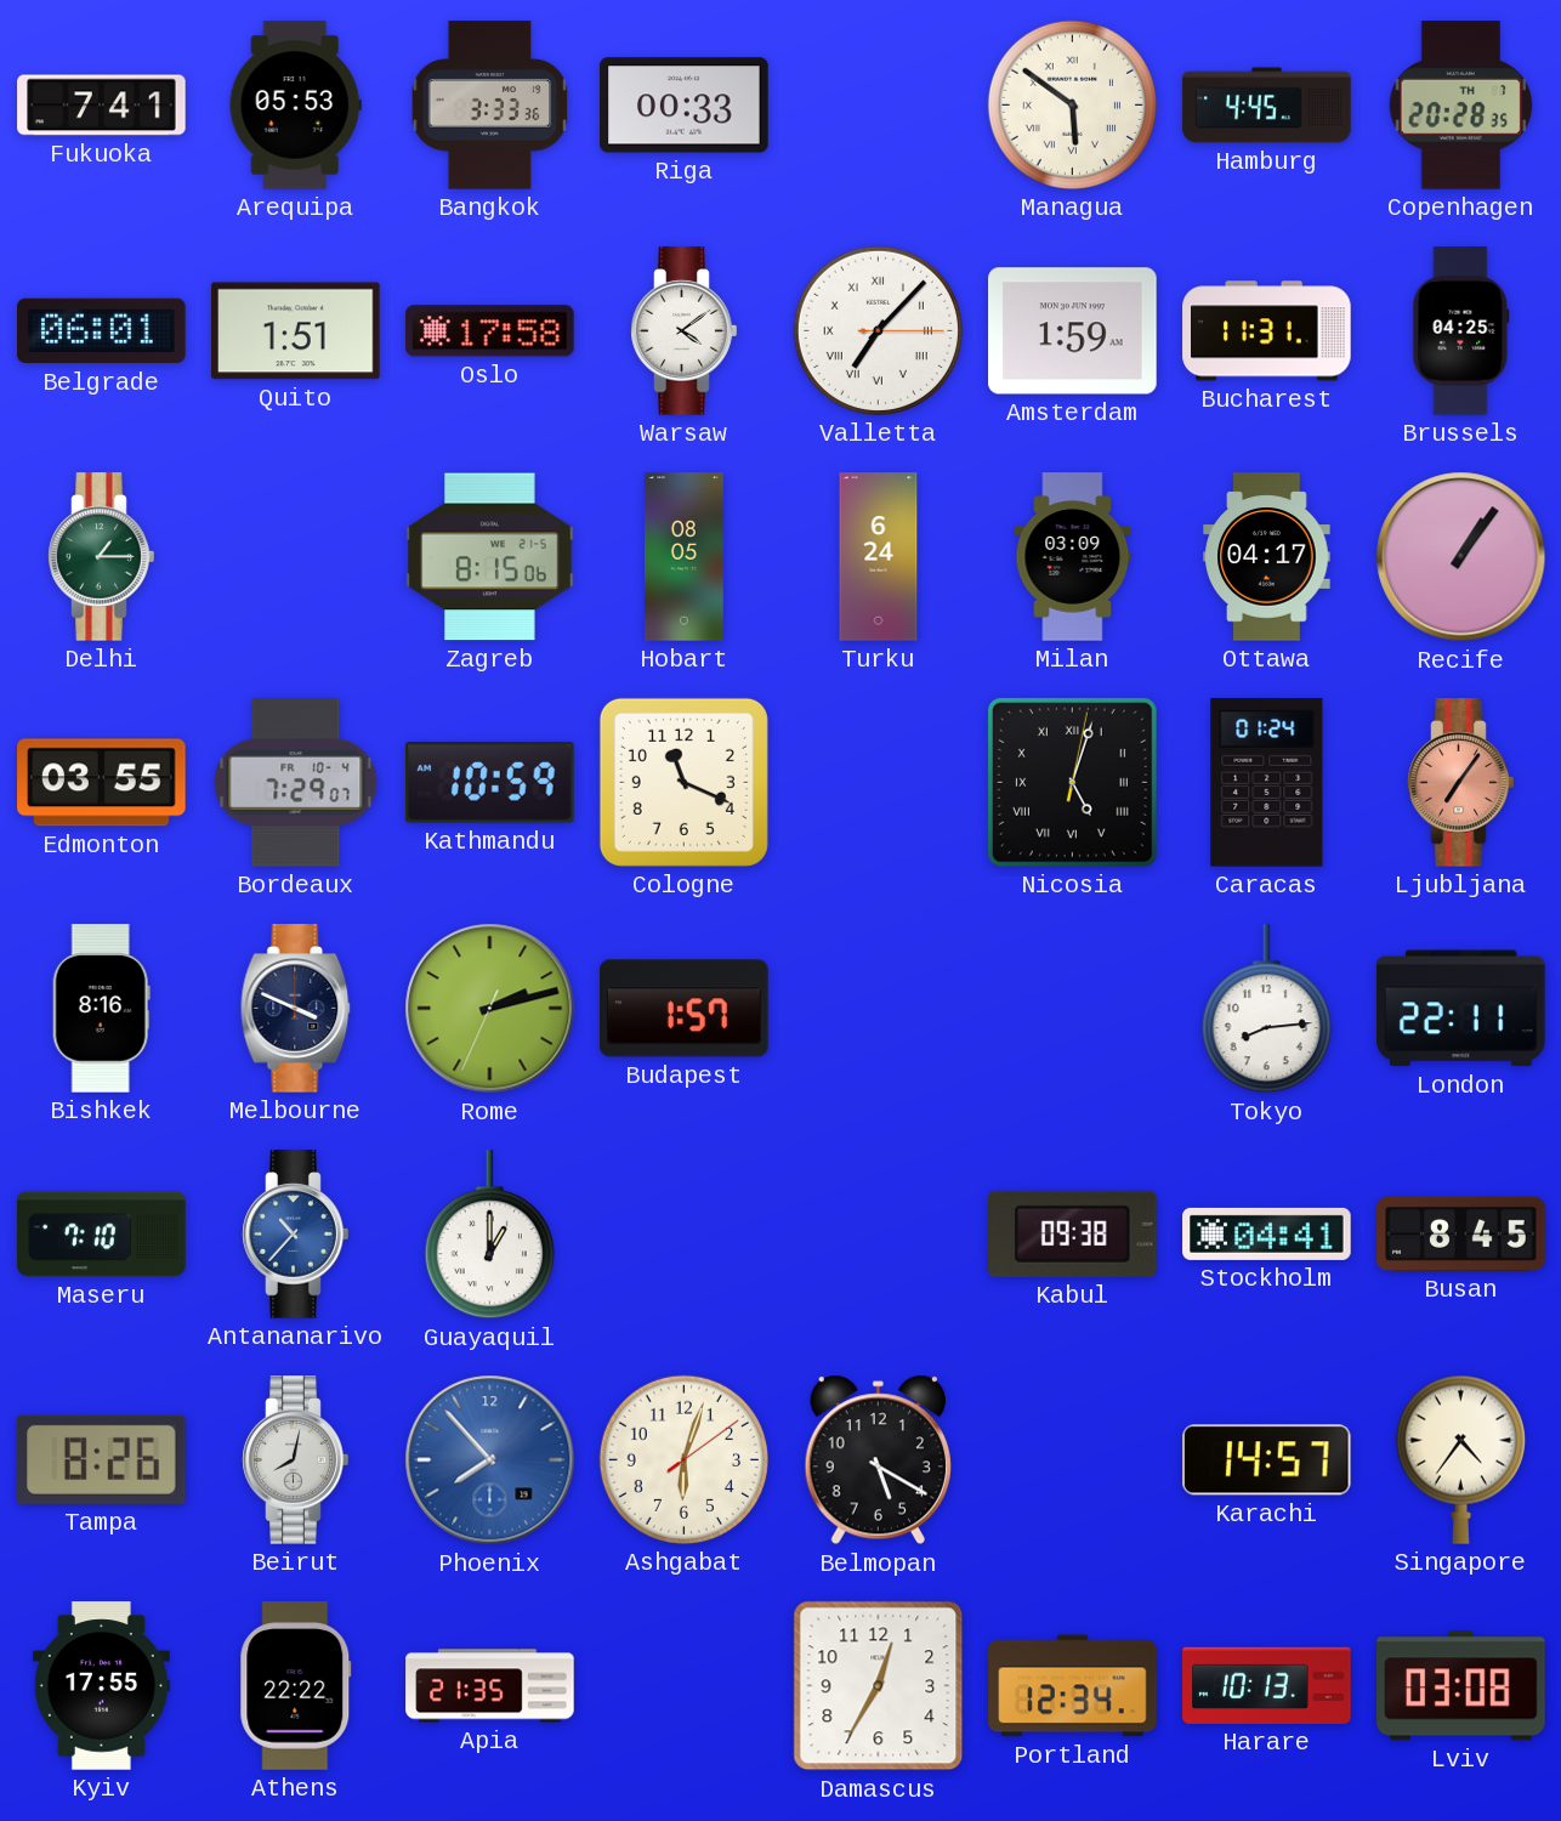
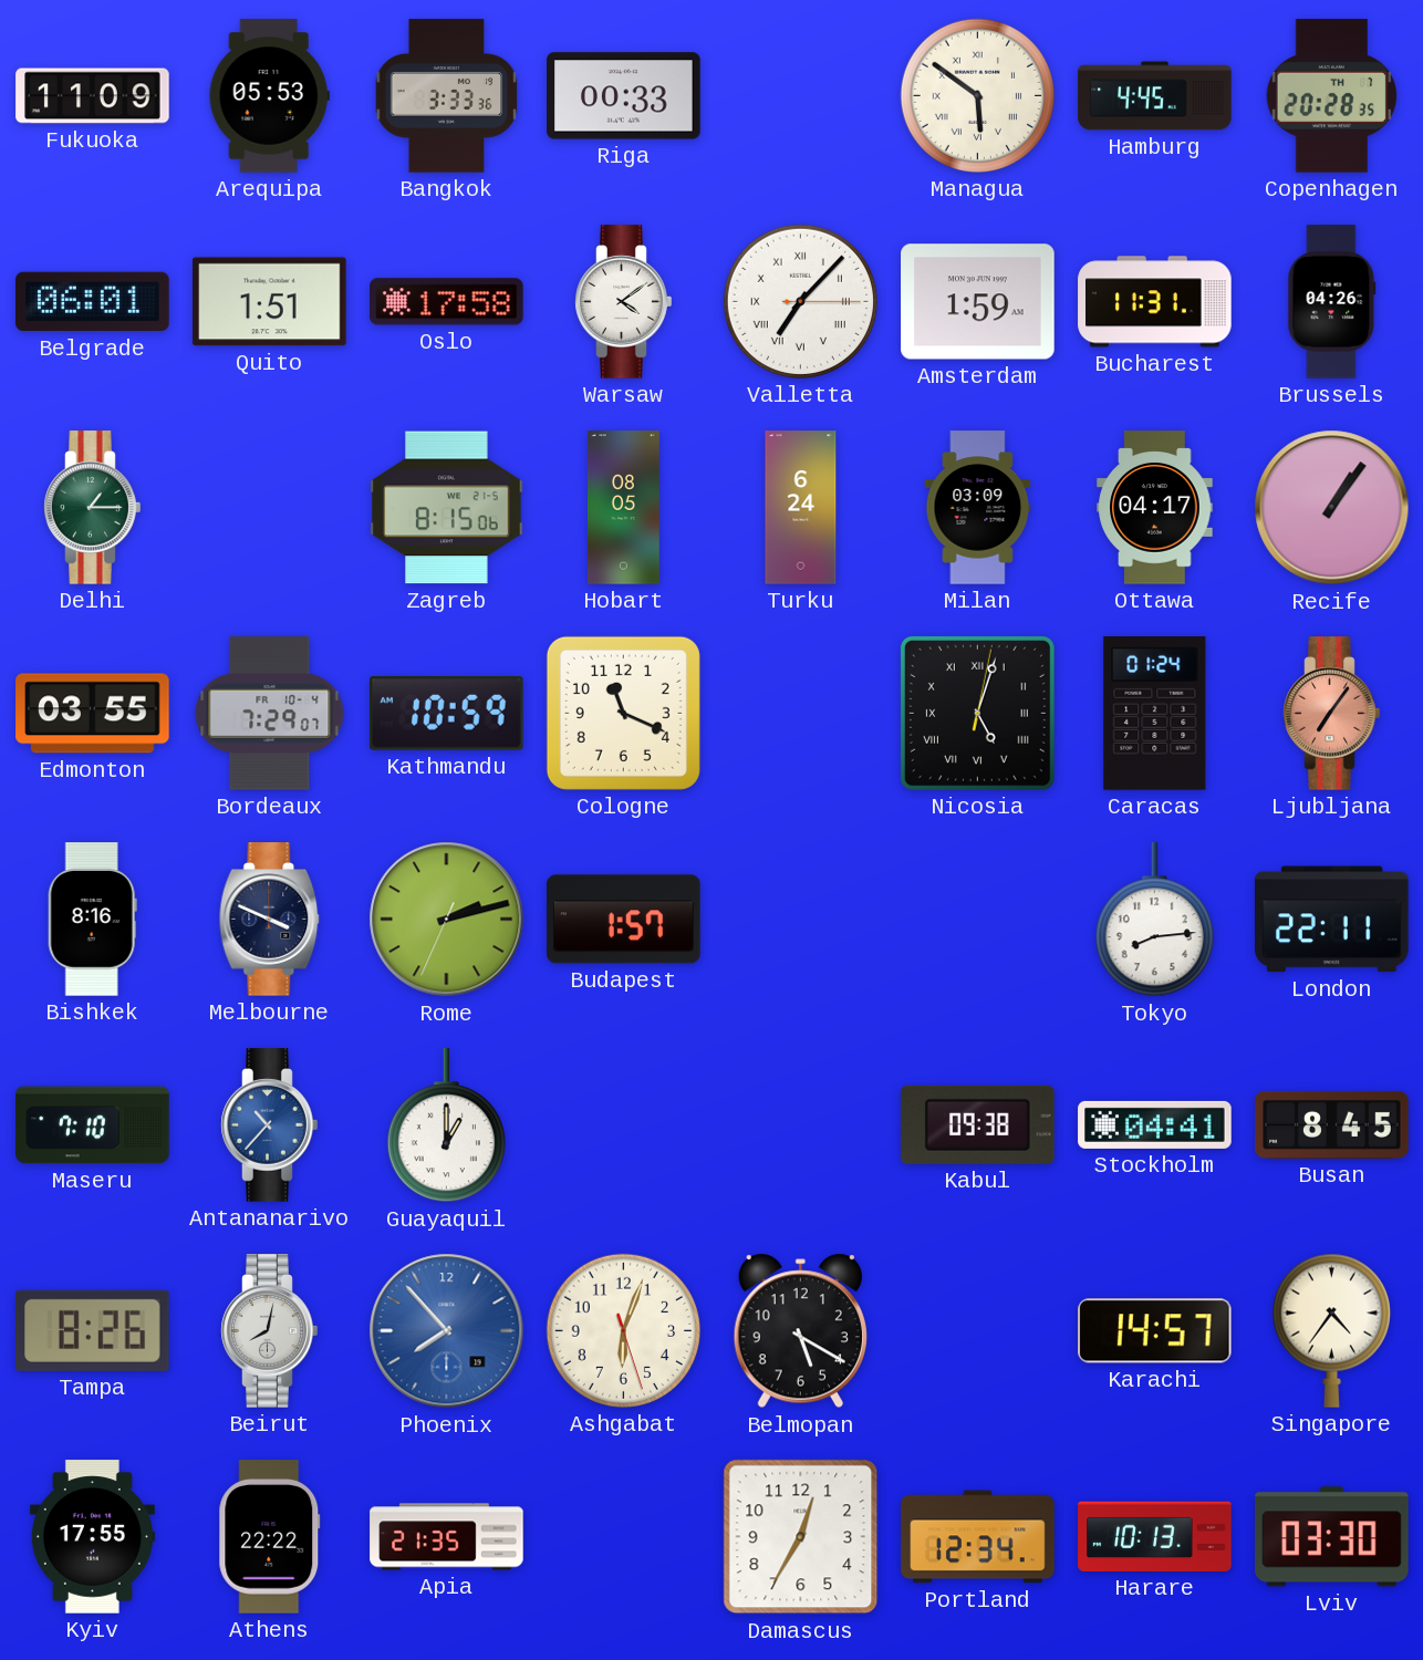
Fukuoka: 7:41 -> 11:09 (93, 96)
Brussels: 04:25 -> 04:26 (1332, 302)
Ashgabat: 6:03:09 -> 6:03:27 (623, 1330)
Lviv: 03:08 -> 03:30 (1332, 1537)
